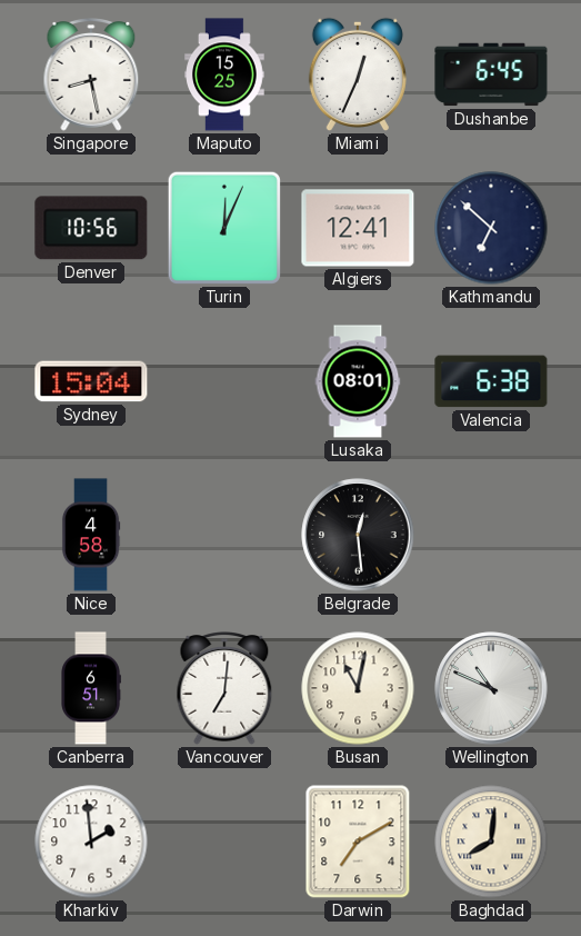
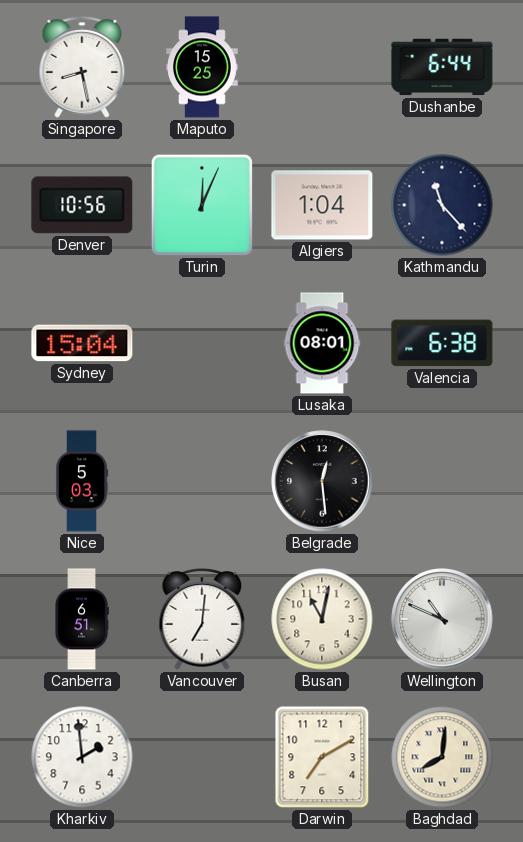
Miami: 12:34 -> none (358, 74)
Dushanbe: 6:45 -> 6:44 (442, 67)
Algiers: 12:41 -> 1:04 (322, 205)
Kathmandu: 6:52 -> 11:23 (442, 205)
Nice: 4:58 -> 5:03 (82, 481)
